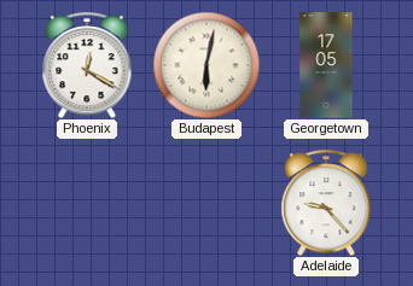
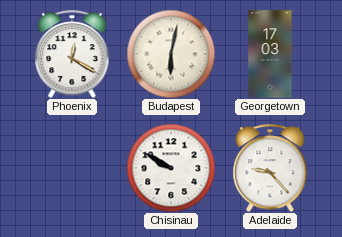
Georgetown: 17:05 -> 17:03 (270, 54)
Chisinau: none -> 9:50 (171, 168)
